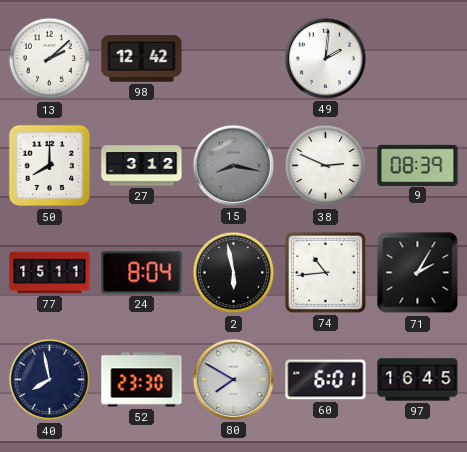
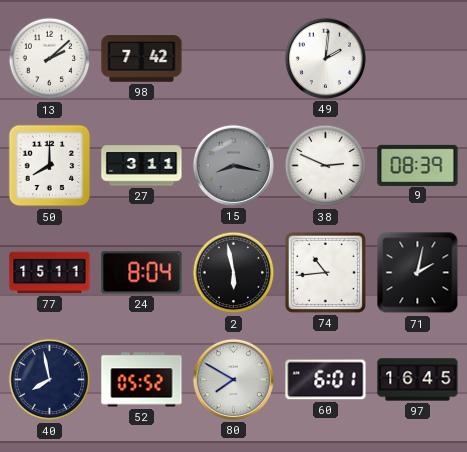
98: 12:42 -> 7:42 (142, 59)
27: 3:12 -> 3:11 (142, 166)
71: 2:05 -> 2:02 (418, 273)
52: 23:30 -> 05:52 (142, 380)
